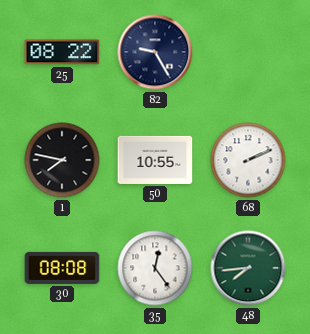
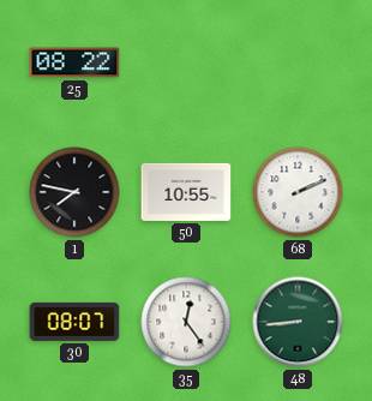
82: 9:25 -> none (155, 52)
30: 08:08 -> 08:07 (74, 322)
48: 7:44 -> 8:44 (298, 322)
